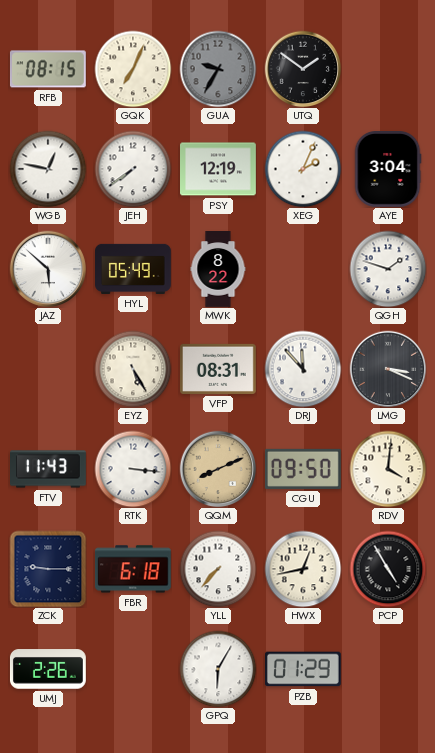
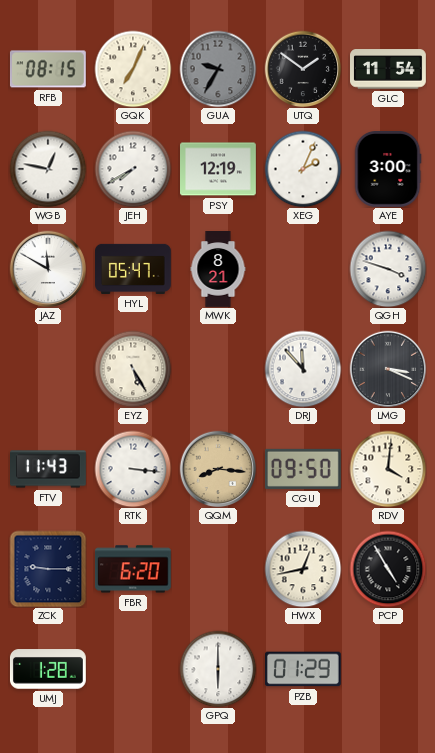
GLC: none -> 11:54 (389, 69)
JEH: 7:39 -> 7:40 (133, 169)
AYE: 3:04 -> 3:00 (388, 170)
JAZ: 5:52 -> 11:50 (48, 269)
HYL: 05:49 -> 05:47 (134, 269)
MWK: 8:22 -> 8:21 (218, 270)
QGH: 1:48 -> 3:48 (388, 269)
VFP: 08:31 -> none (219, 369)
QQM: 8:11 -> 8:16 (218, 469)
FBR: 6:18 -> 6:20 (133, 569)
YLL: 7:37 -> none (218, 569)
UMJ: 2:26 -> 1:28 (48, 669)
GPQ: 6:05 -> 6:00 (218, 669)
